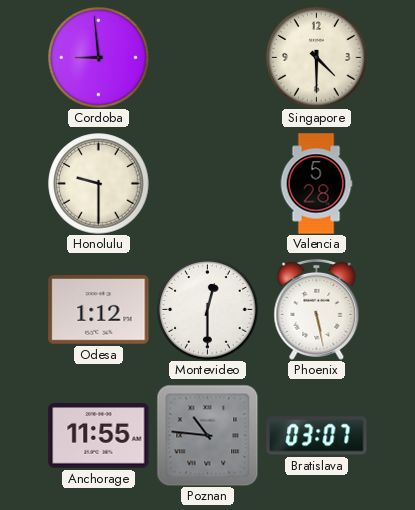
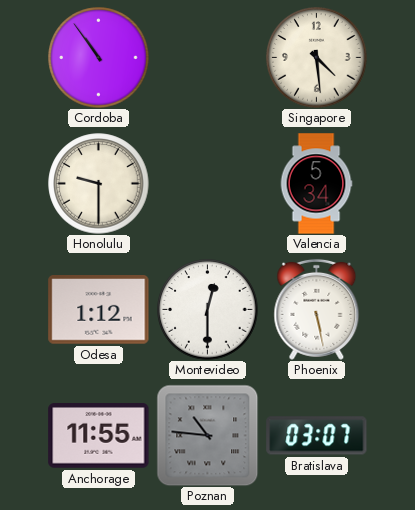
Cordoba: 8:59 -> 10:54 (99, 58)
Singapore: 4:30 -> 4:29 (317, 58)
Valencia: 5:28 -> 5:34 (316, 184)
